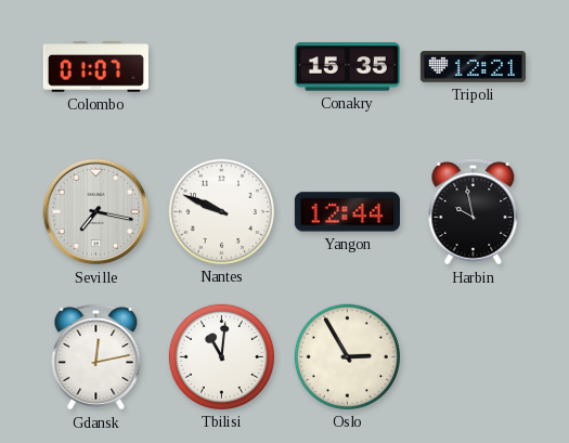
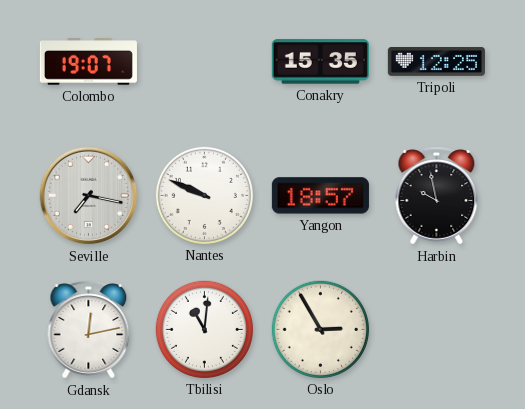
Colombo: 01:07 -> 19:07 (88, 62)
Tripoli: 12:21 -> 12:25 (436, 62)
Yangon: 12:44 -> 18:57 (320, 196)
